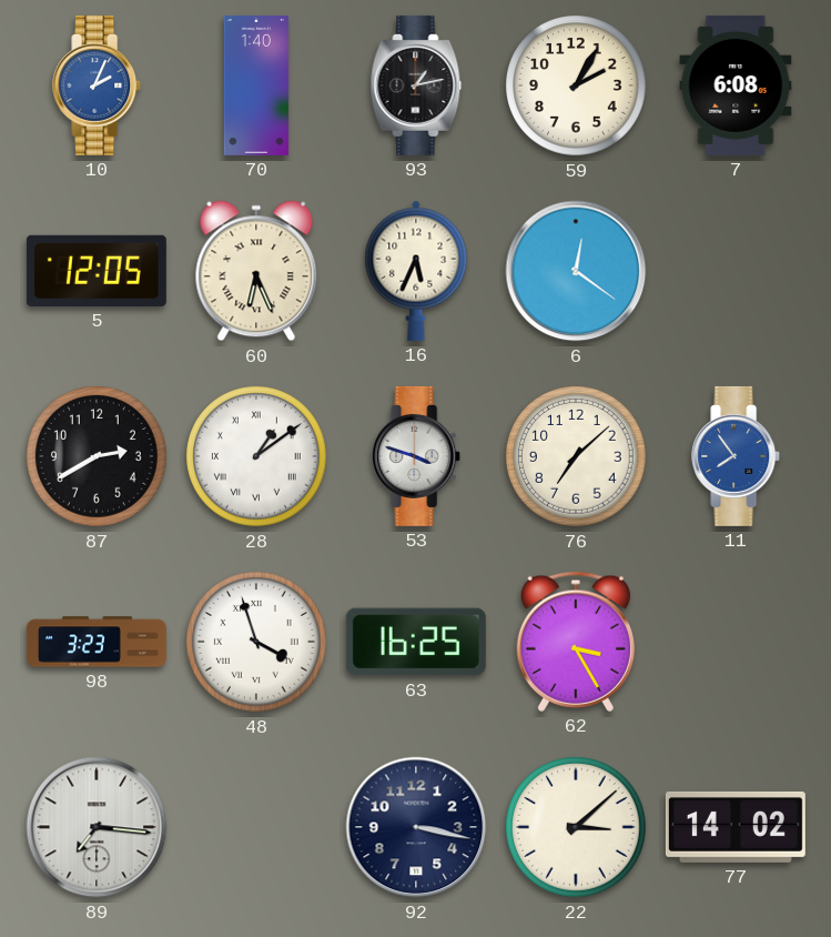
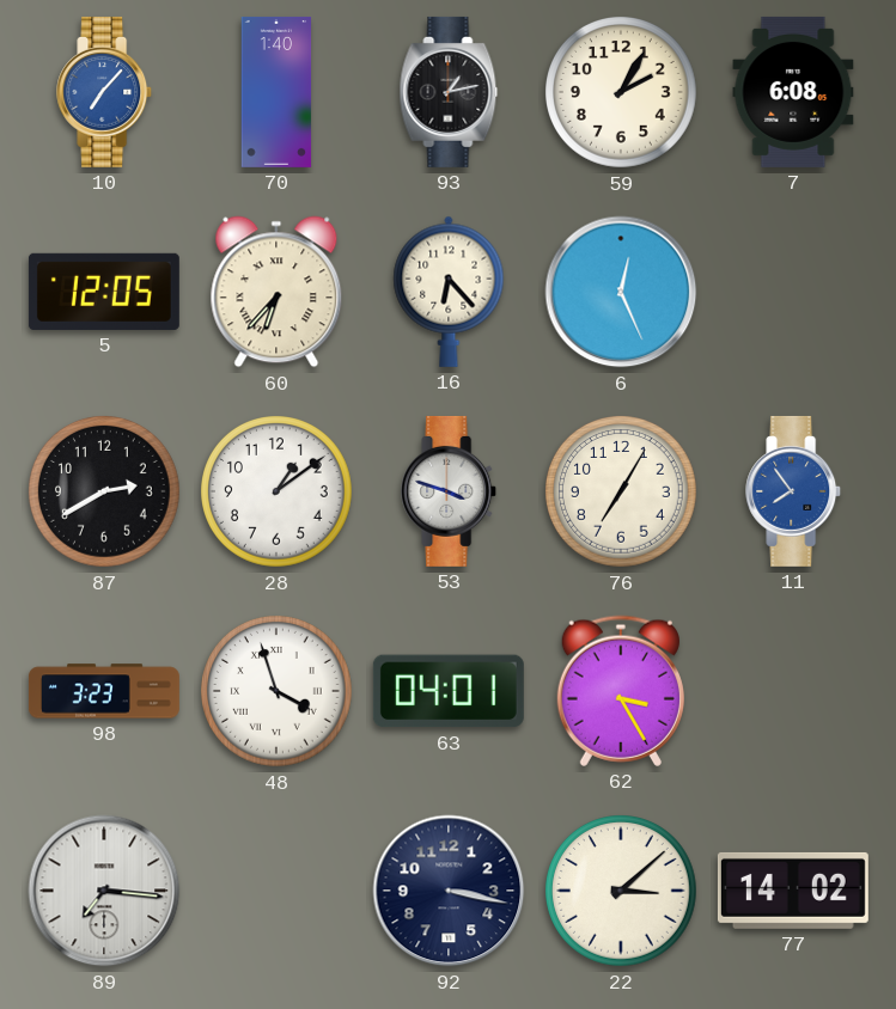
10: 2:04 -> 7:07 (105, 92)
60: 6:26 -> 6:37 (276, 292)
16: 5:34 -> 6:23 (449, 292)
6: 12:21 -> 12:26 (621, 292)
28 numerals: Roman -> Arabic (278, 493)
76: 7:08 -> 7:05 (622, 493)
63: 16:25 -> 04:01 (449, 691)
